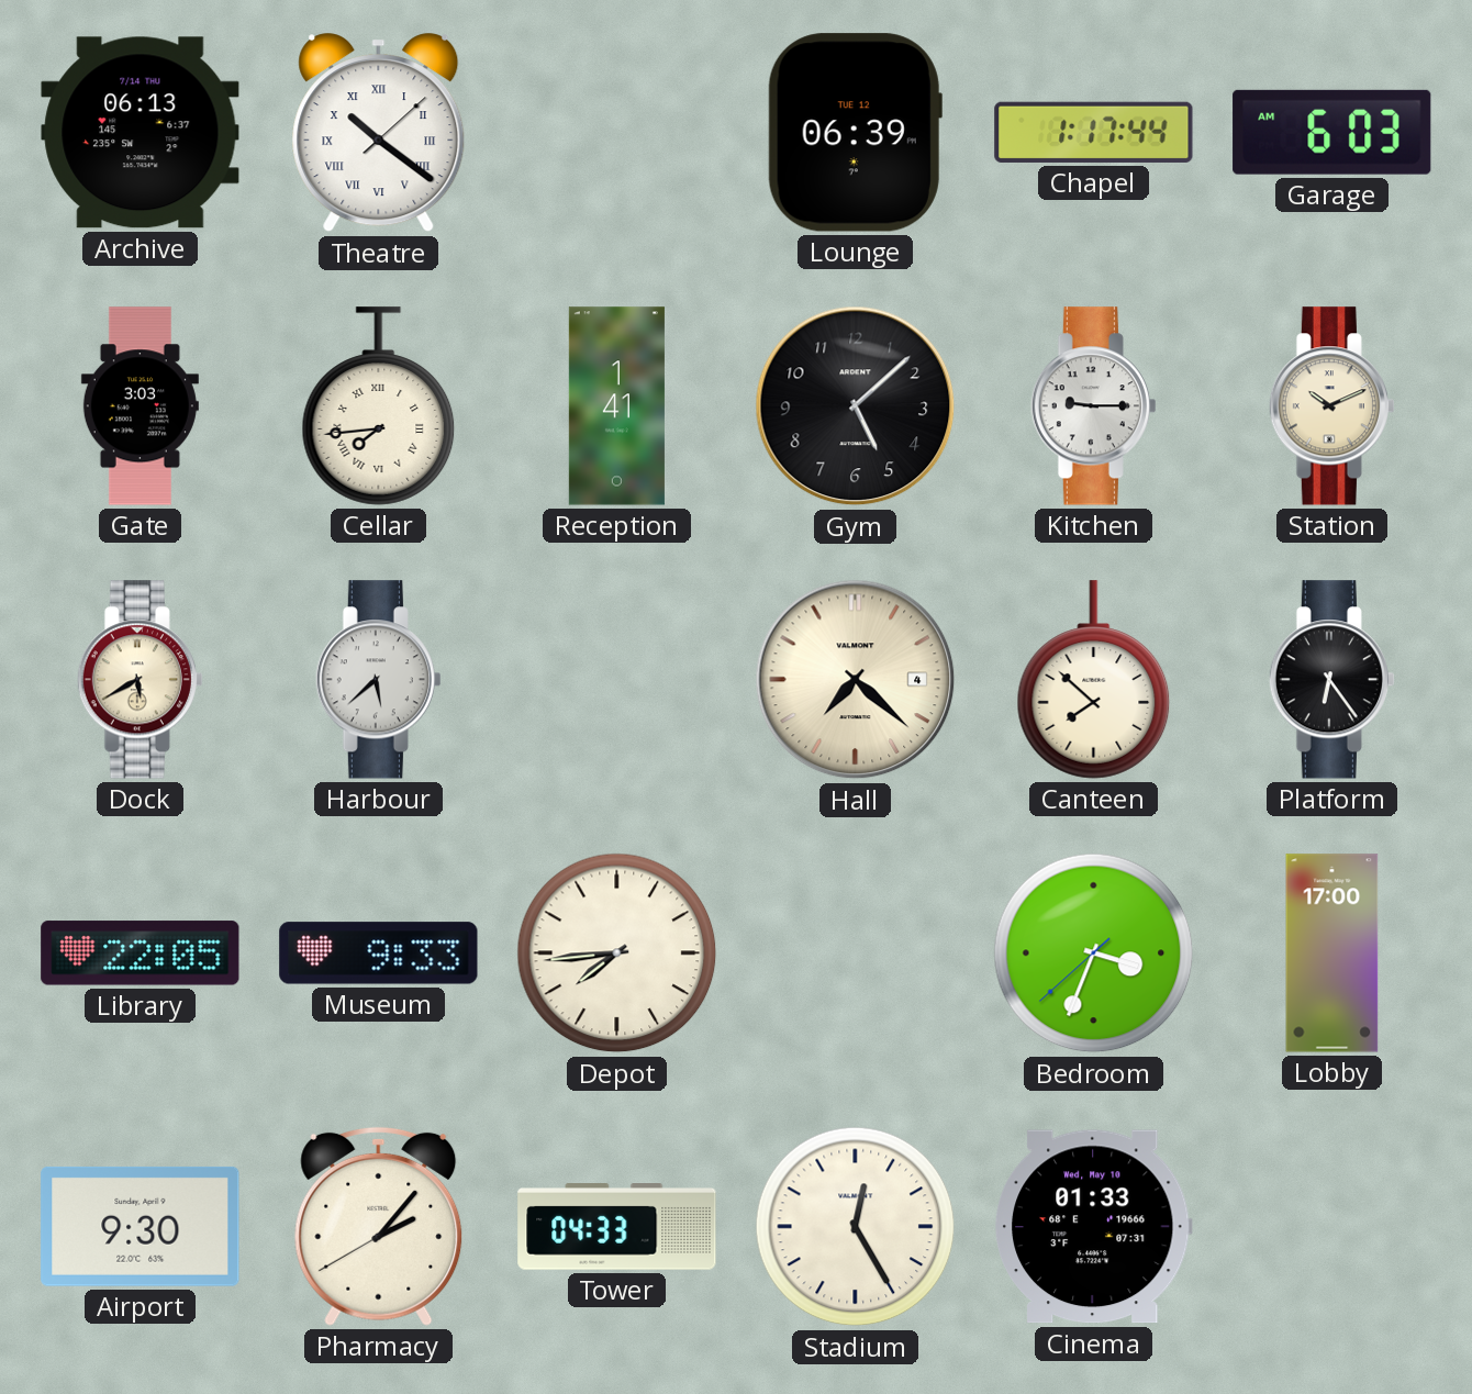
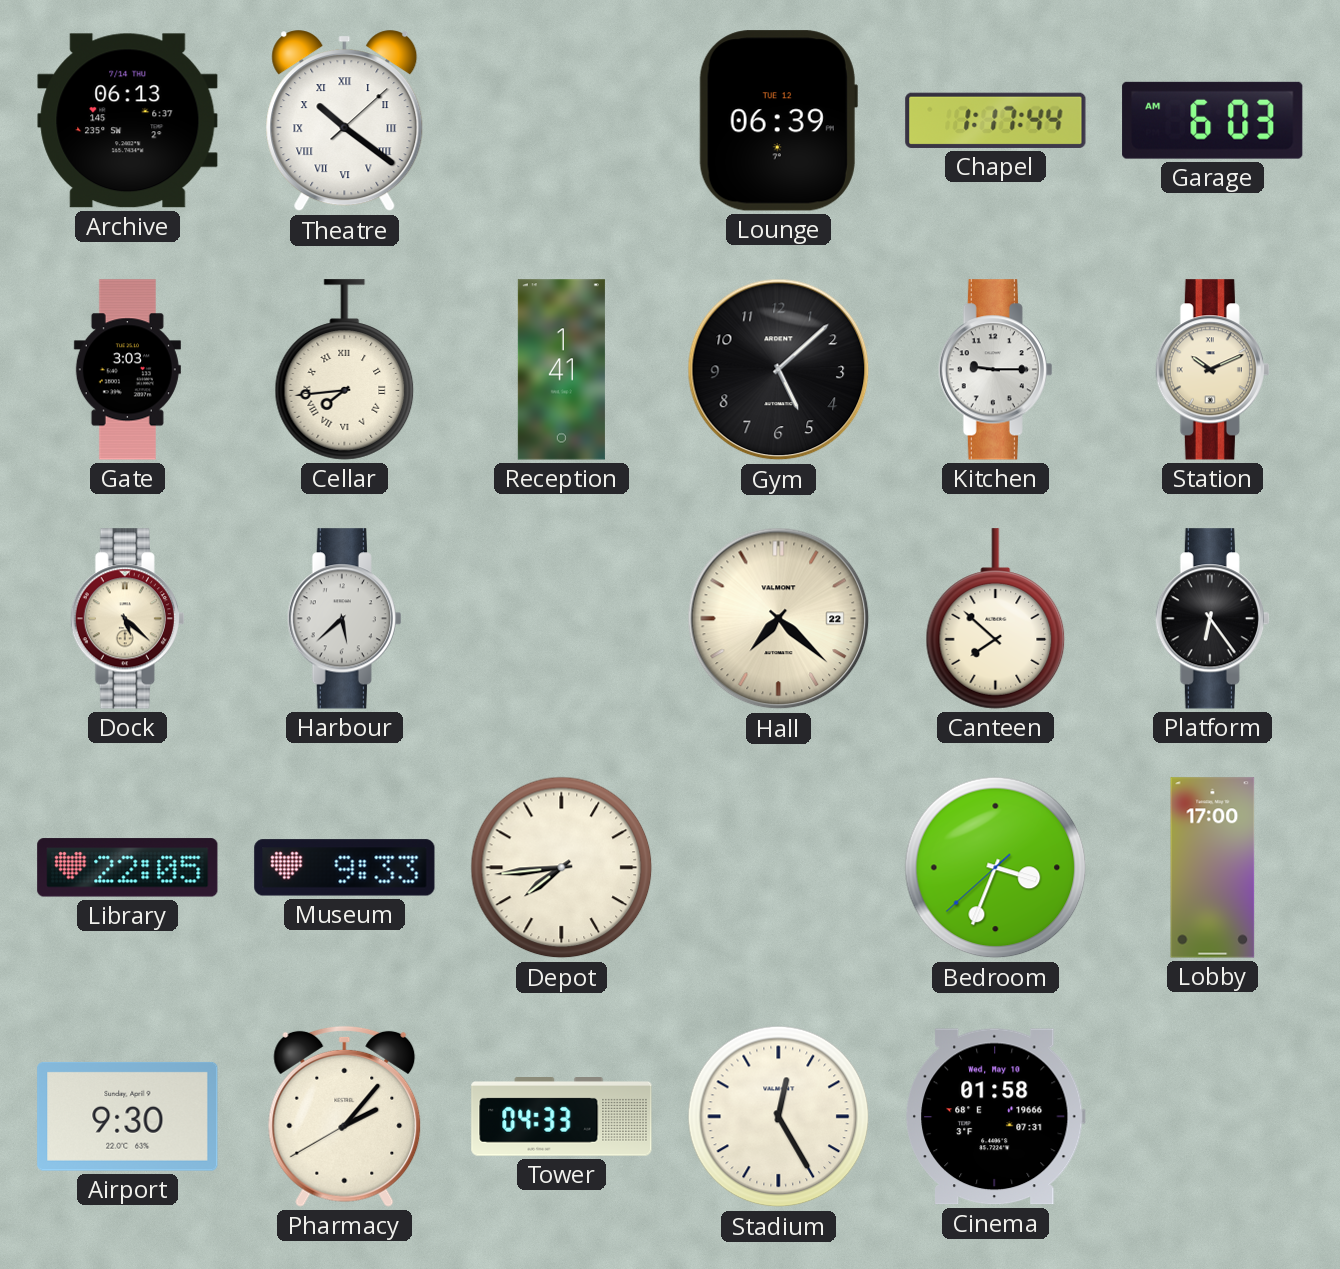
Dock: 5:40 -> 5:22 (127, 619)
Hall date: 4 -> 22 (779, 619)
Cinema: 01:33 -> 01:58 (995, 1117)
